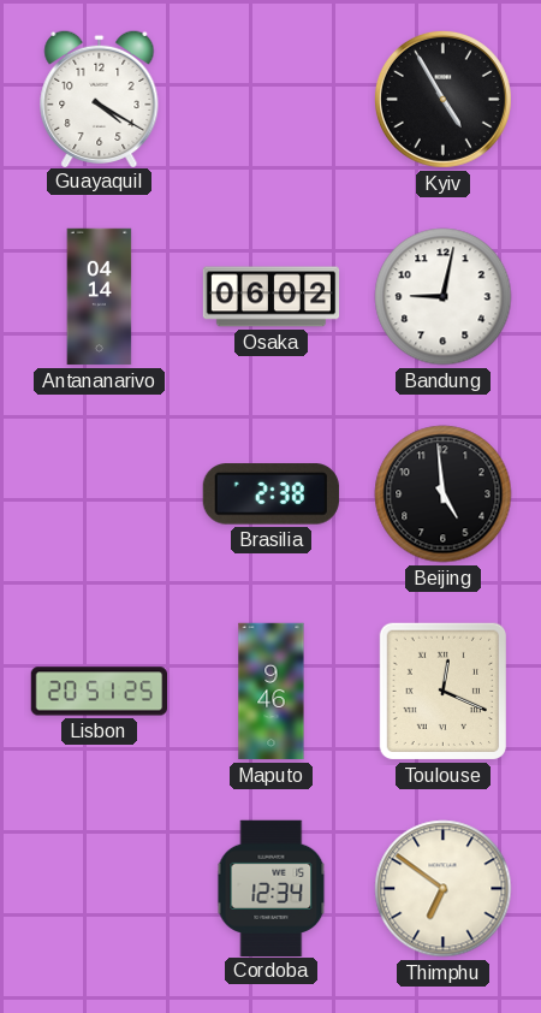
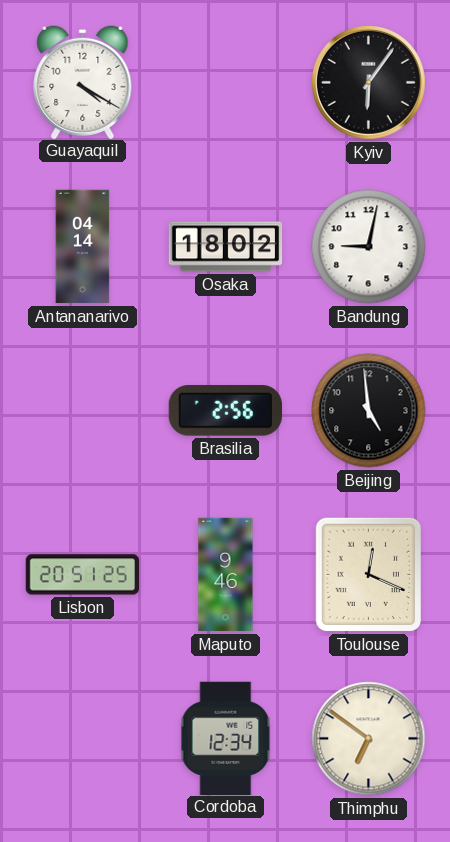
Kyiv: 4:55 -> 6:06 (368, 82)
Osaka: 06:02 -> 18:02 (226, 247)
Brasilia: 2:38 -> 2:56 (225, 411)
